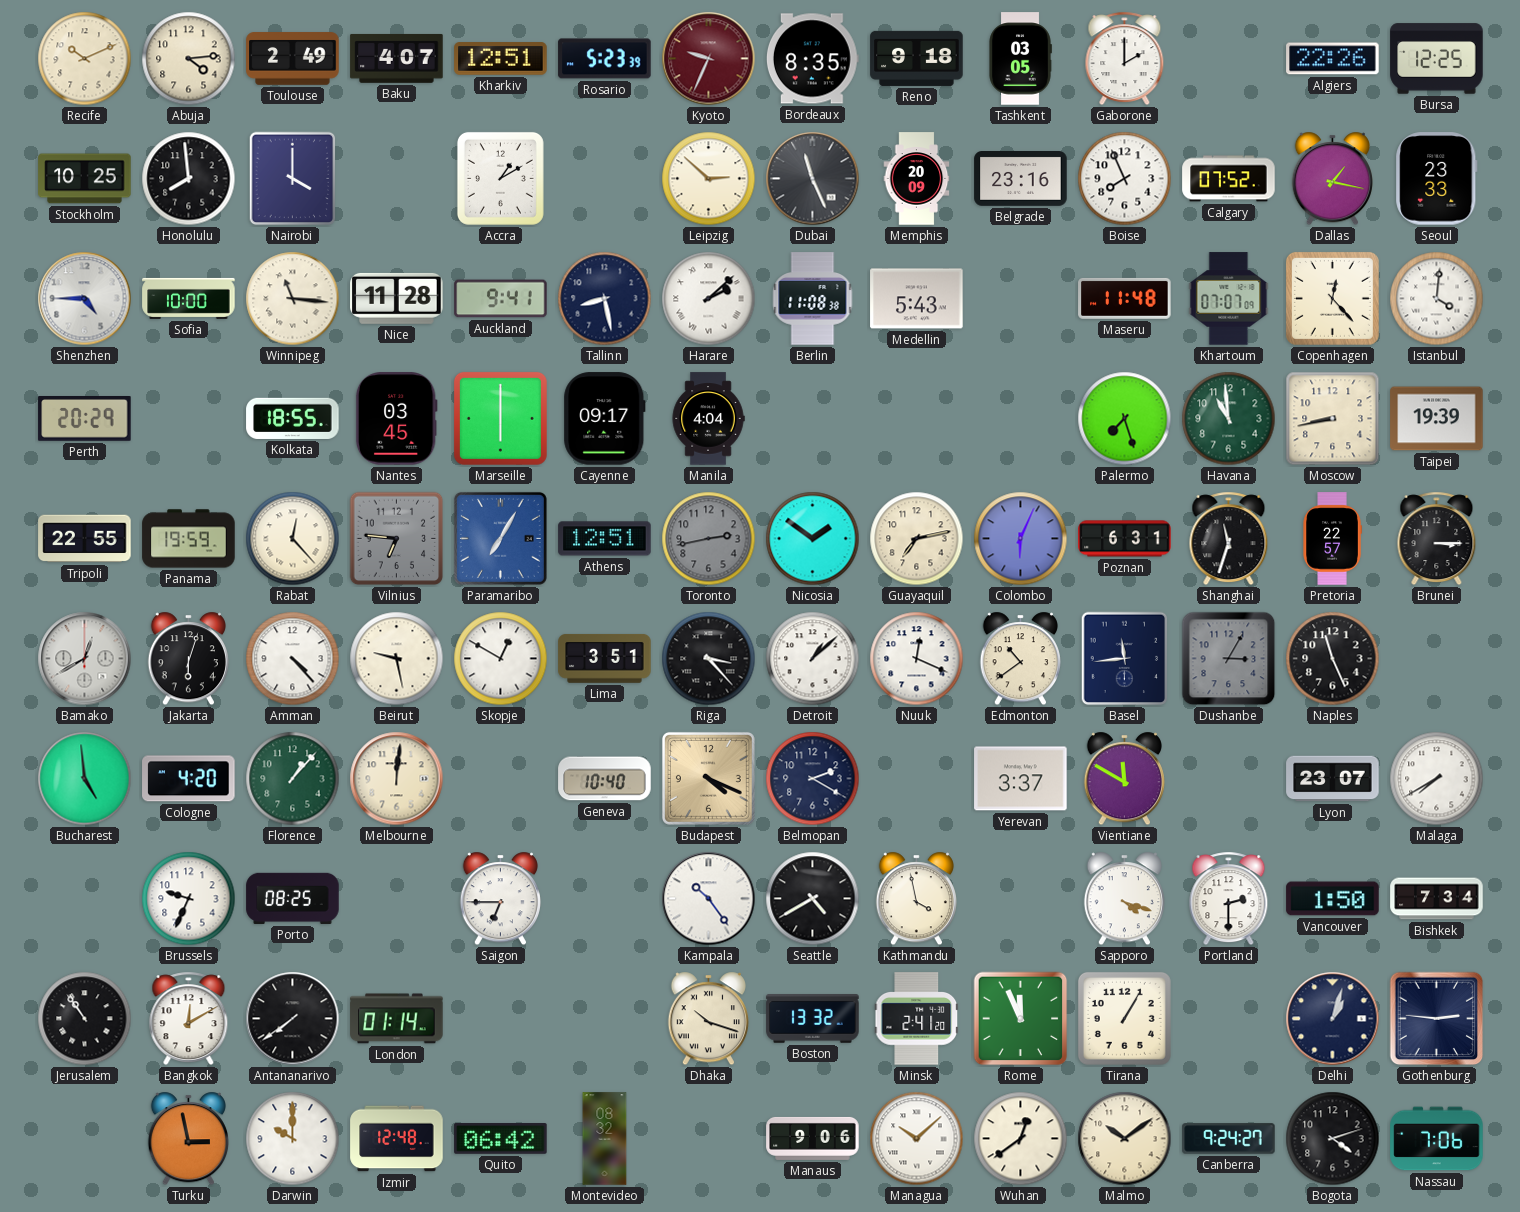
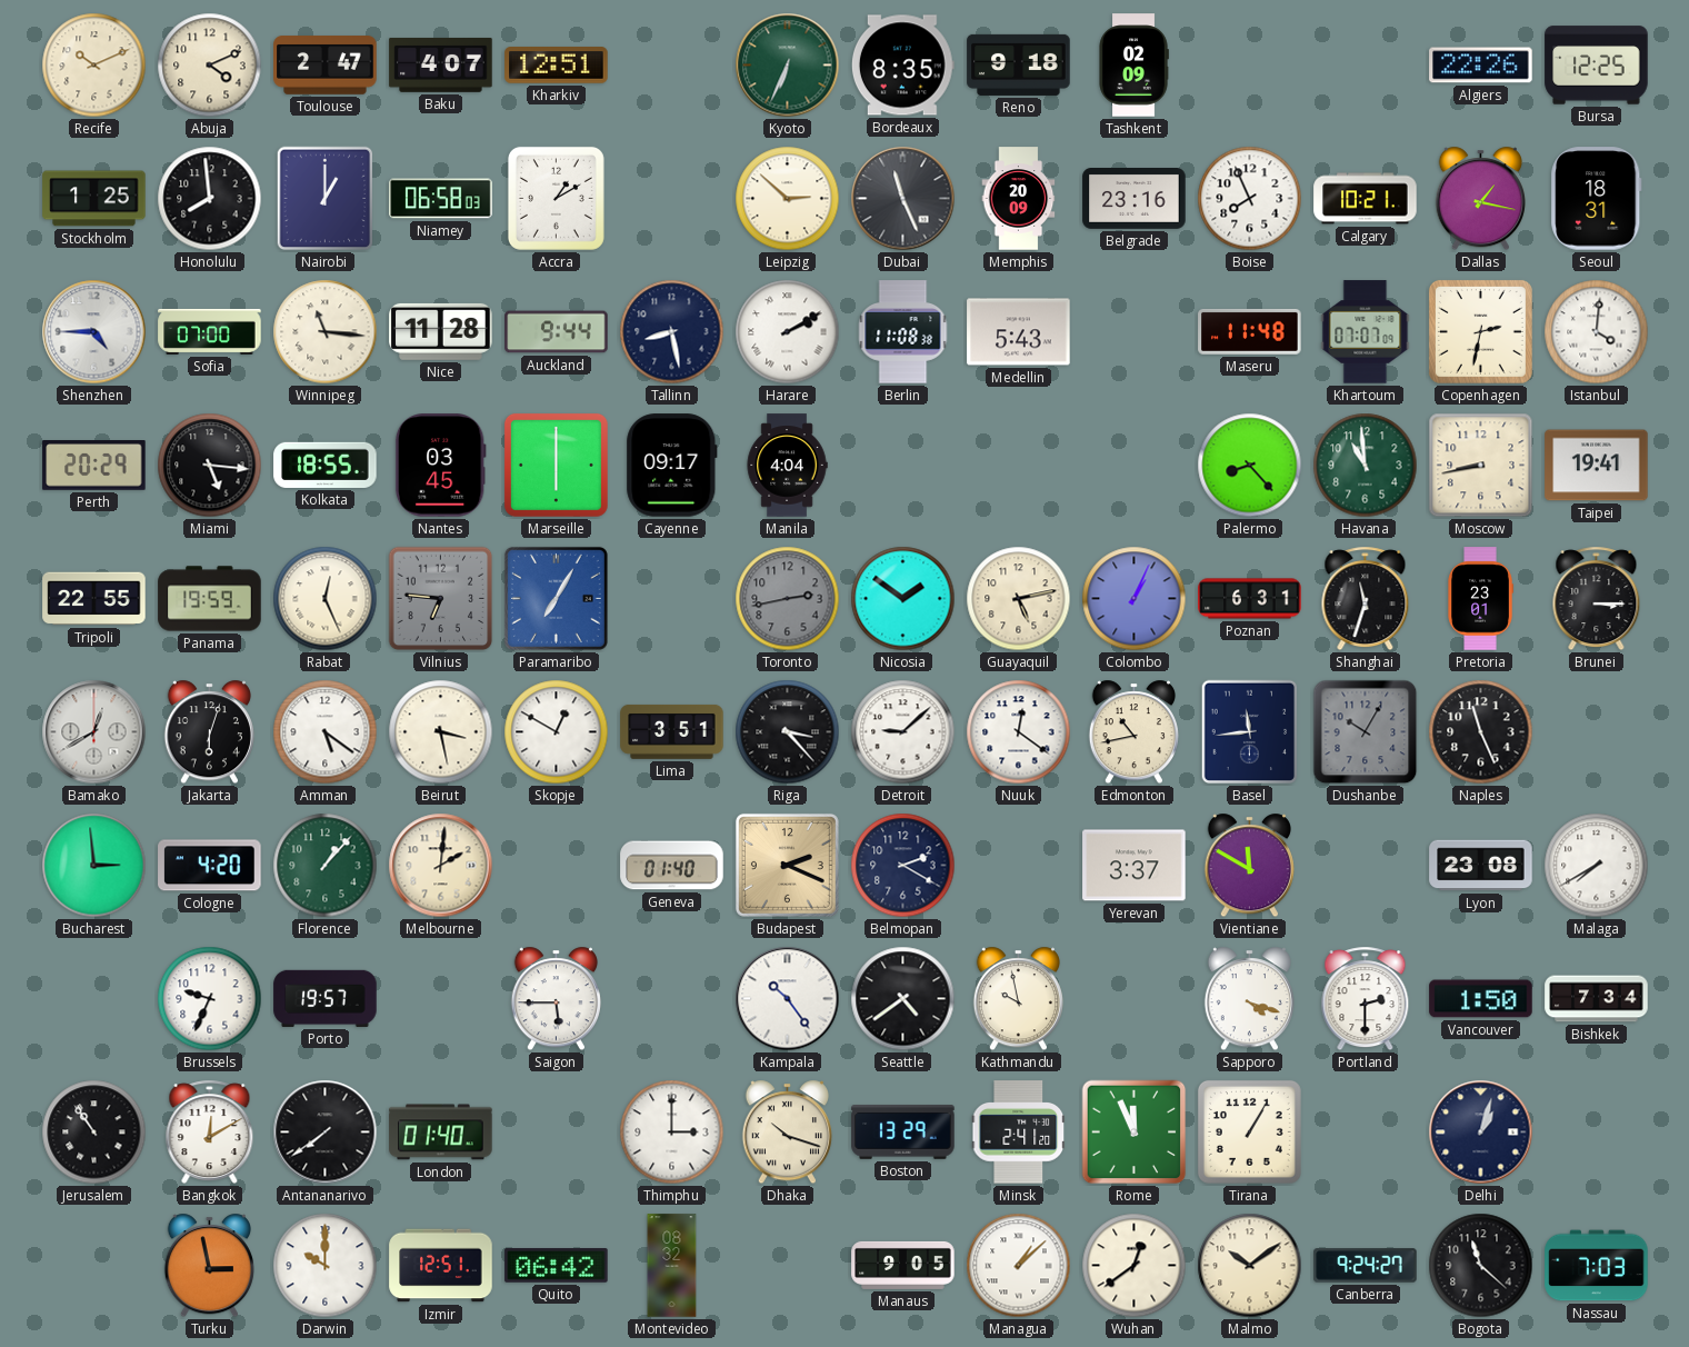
Abuja: 4:14 -> 4:11 (210, 66)
Toulouse: 2:49 -> 2:47 (326, 66)
Rosario: 5:23 -> none (605, 59)
Kyoto: 9:34 -> 6:34 (788, 66)
Kyoto dial: burgundy -> green (788, 66)
Tashkent: 03:05 -> 02:09 (1133, 66)
Gaborone: 2:00 -> none (1125, 59)
Stockholm: 10:25 -> 1:25 (94, 199)
Nairobi: 4:00 -> 1:00 (326, 199)
Niamey: none -> 06:58 (441, 199)
Calgary: 07:52 -> 10:21 (1366, 199)
Seoul: 23:33 -> 18:31 (1597, 199)
Sofia: 10:00 -> 07:00 (210, 331)
Auckland: 9:41 -> 9:44 (557, 332)
Harare: 2:08 -> 2:10 (788, 332)
Copenhagen: 12:23 -> 2:32 (1480, 331)
Miami: none -> 5:16 (210, 466)
Palermo: 7:27 -> 8:23 (1250, 466)
Taipei: 19:39 -> 19:41 (1597, 466)
Rabat: 12:23 -> 12:26 (326, 599)
Athens: 12:51 -> none (605, 539)
Guayaquil: 7:13 -> 5:13 (1019, 599)
Colombo: 6:04 -> 1:04 (1135, 599)
Pretoria: 22:57 -> 23:01 (1480, 599)
Amman: 4:23 -> 5:21 (326, 732)
Beirut: 9:28 -> 3:28 (441, 732)
Detroit: 1:08 -> 9:08 (903, 732)
Nuuk: 12:19 -> 12:21 (1019, 732)
Edmonton: 10:39 -> 10:43 (1133, 732)
Dushanbe: 3:05 -> 10:05 (1366, 732)
Bucharest: 4:59 -> 2:59 (94, 866)
Melbourne: 12:01 -> 2:01 (441, 866)
Geneva: 10:40 -> 01:40 (672, 866)
Budapest: 4:19 -> 2:19 (787, 865)
Lyon: 23:07 -> 23:08 (1481, 866)
Porto: 08:25 -> 19:57 (326, 998)
Saigon: 6:45 -> 5:45 (556, 999)
Seattle: 4:40 -> 4:39 (903, 999)
Kathmandu: 3:58 -> 9:58 (1018, 999)
London: 01:14 -> 01:40 (441, 1133)
Thimphu: none -> 3:00 (672, 1133)
Boston: 13:32 -> 13:29 (903, 1133)
Gothenburg: 2:46 -> none (1437, 1019)
Izmir: 12:48 -> 12:51 (441, 1266)
Manaus: 9:06 -> 9:05 (903, 1265)
Managua: 10:08 -> 1:08 (1019, 1266)
Bogota: 4:12 -> 11:22 (1481, 1266)
Nassau: 7:06 -> 7:03 (1597, 1266)
